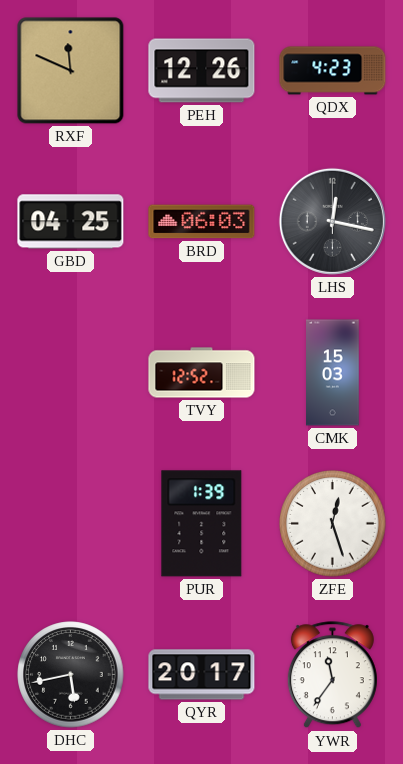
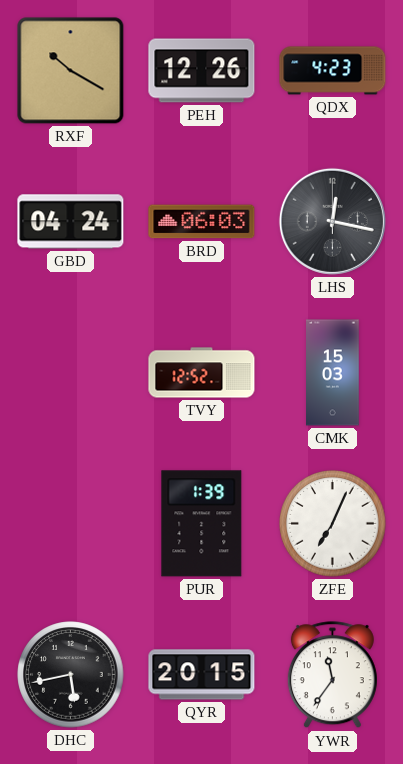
RXF: 11:49 -> 10:20 (71, 71)
GBD: 04:25 -> 04:24 (71, 222)
ZFE: 12:27 -> 7:04 (333, 524)
QYR: 20:17 -> 20:15 (202, 675)
